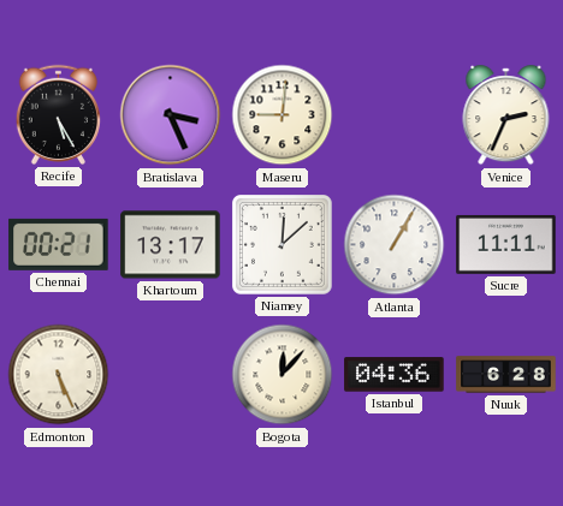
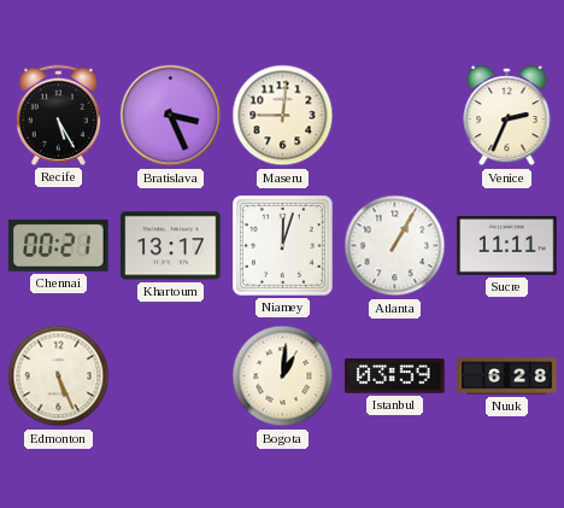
Niamey: 12:08 -> 12:03 (283, 246)
Bogota: 12:07 -> 1:01 (283, 376)
Istanbul: 04:36 -> 03:59 (395, 376)
